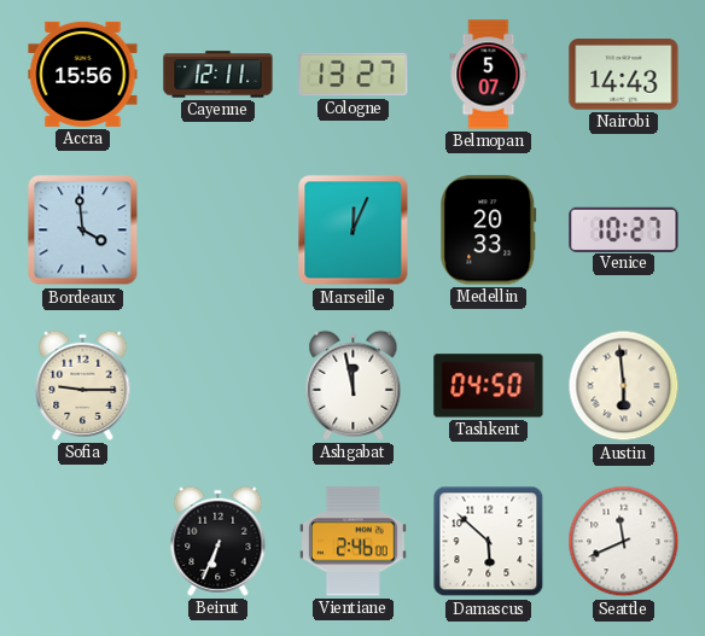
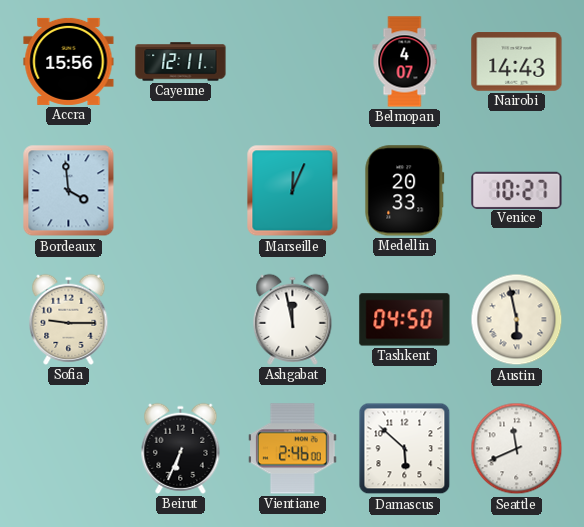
Cologne: 13:27 -> none (354, 75)
Belmopan: 5:07 -> 4:07 (405, 62)
Austin: 5:59 -> 5:58 (517, 320)
